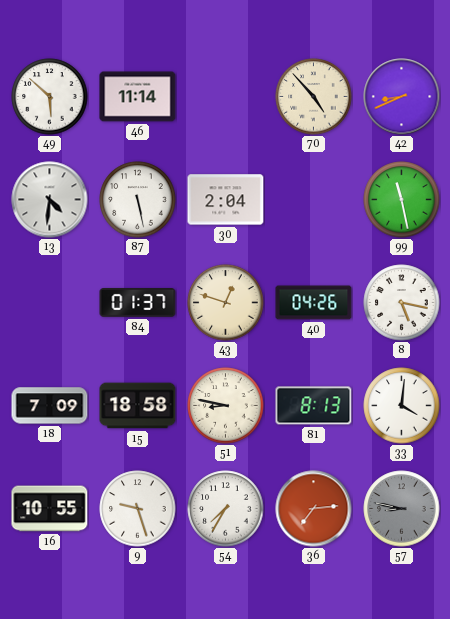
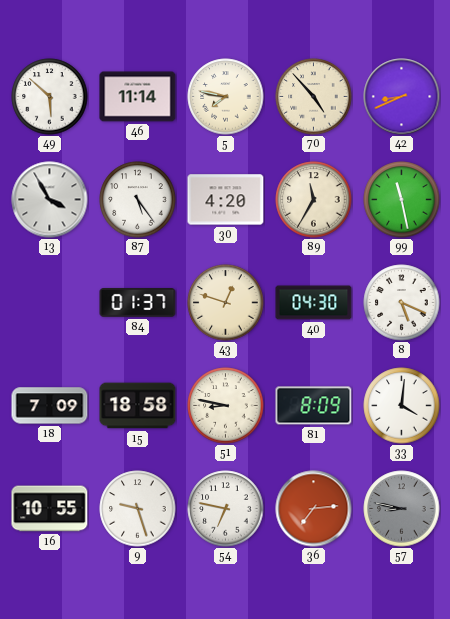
5: none -> 7:47 (226, 97)
13: 4:31 -> 3:55 (50, 200)
87: 5:28 -> 5:24 (138, 200)
30: 2:04 -> 4:20 (226, 200)
89: none -> 11:35 (314, 200)
40: 04:26 -> 04:30 (314, 303)
8: 5:17 -> 5:19 (402, 303)
81: 8:13 -> 8:09 (314, 406)
54: 7:35 -> 6:47 (226, 509)
